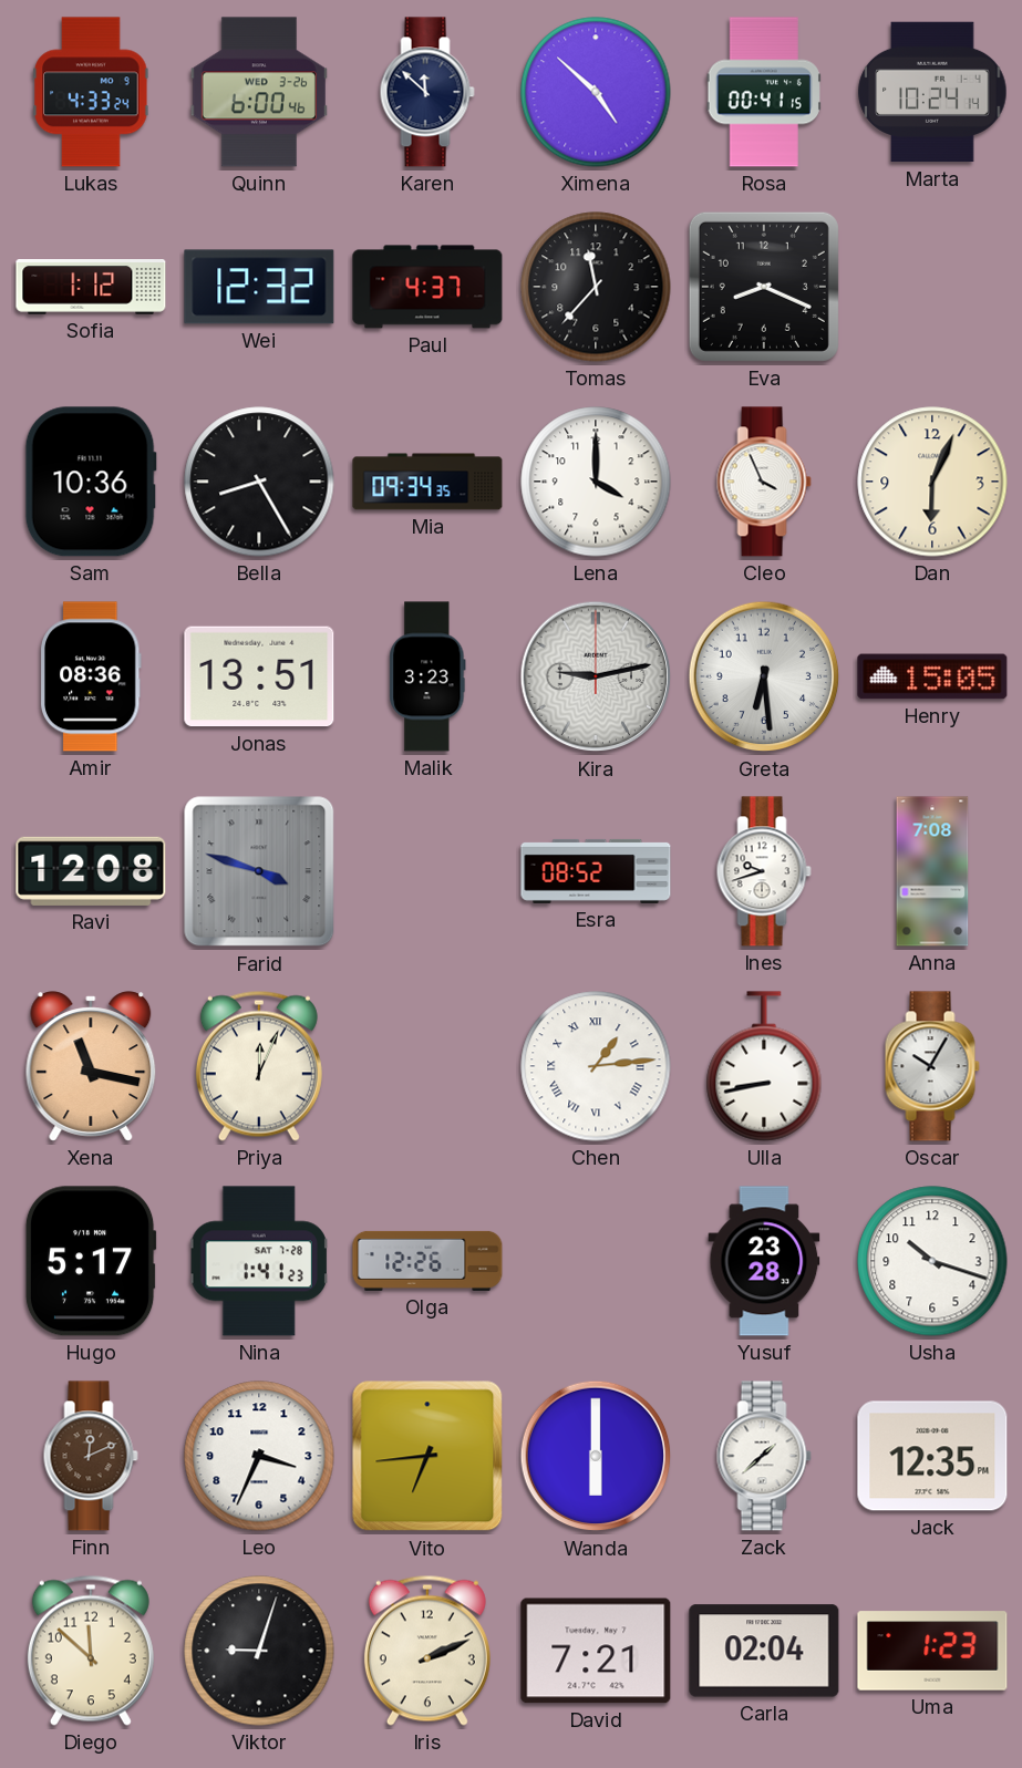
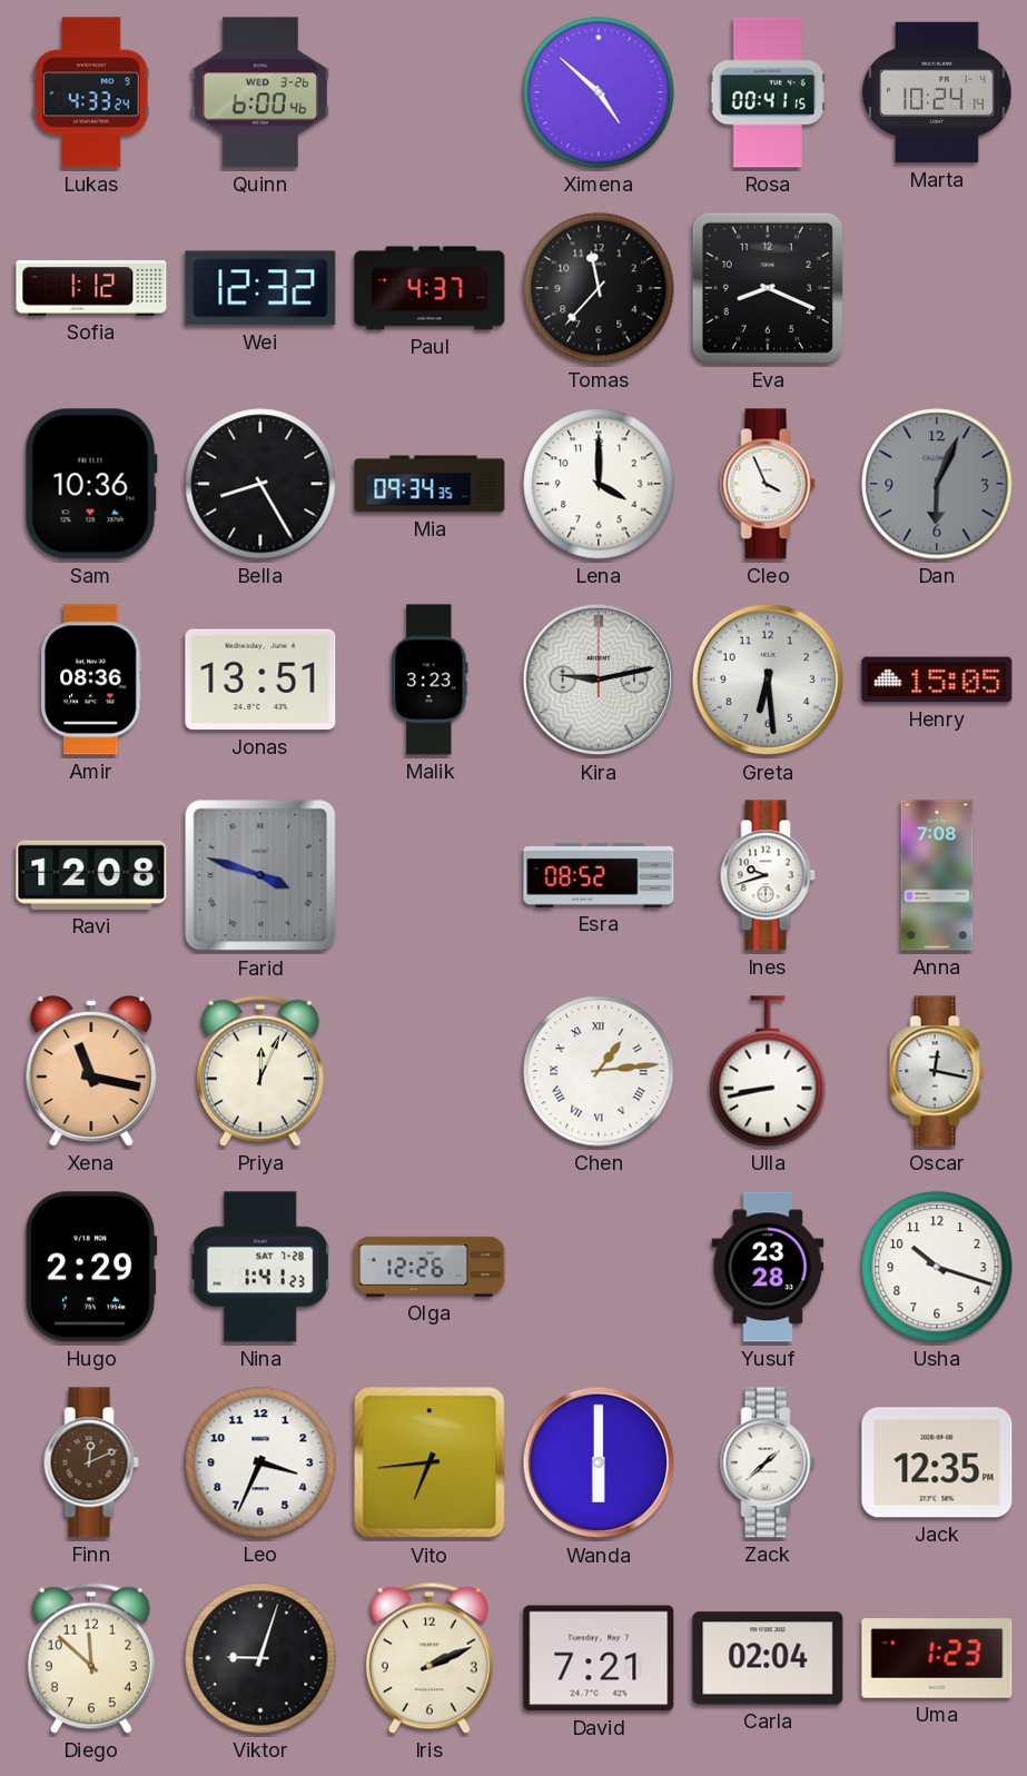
Karen: 11:52 -> none (427, 92)
Dan dial: cream -> grey (937, 484)
Oscar: 10:05 -> 12:17 (937, 1071)
Hugo: 5:17 -> 2:29 (91, 1267)
